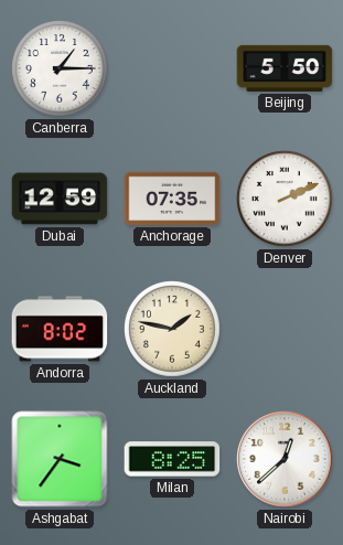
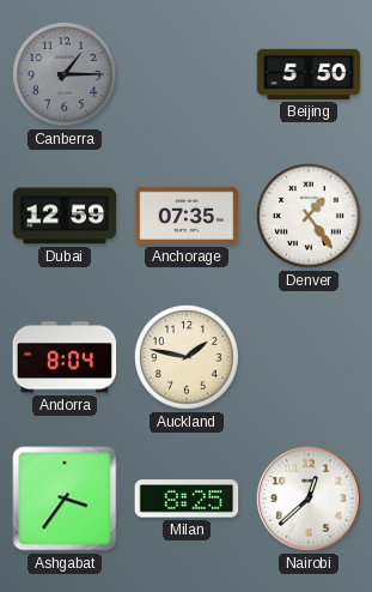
Canberra dial: white -> grey (66, 75)
Denver: 2:11 -> 1:24 (310, 217)
Andorra: 8:02 -> 8:04 (65, 357)
